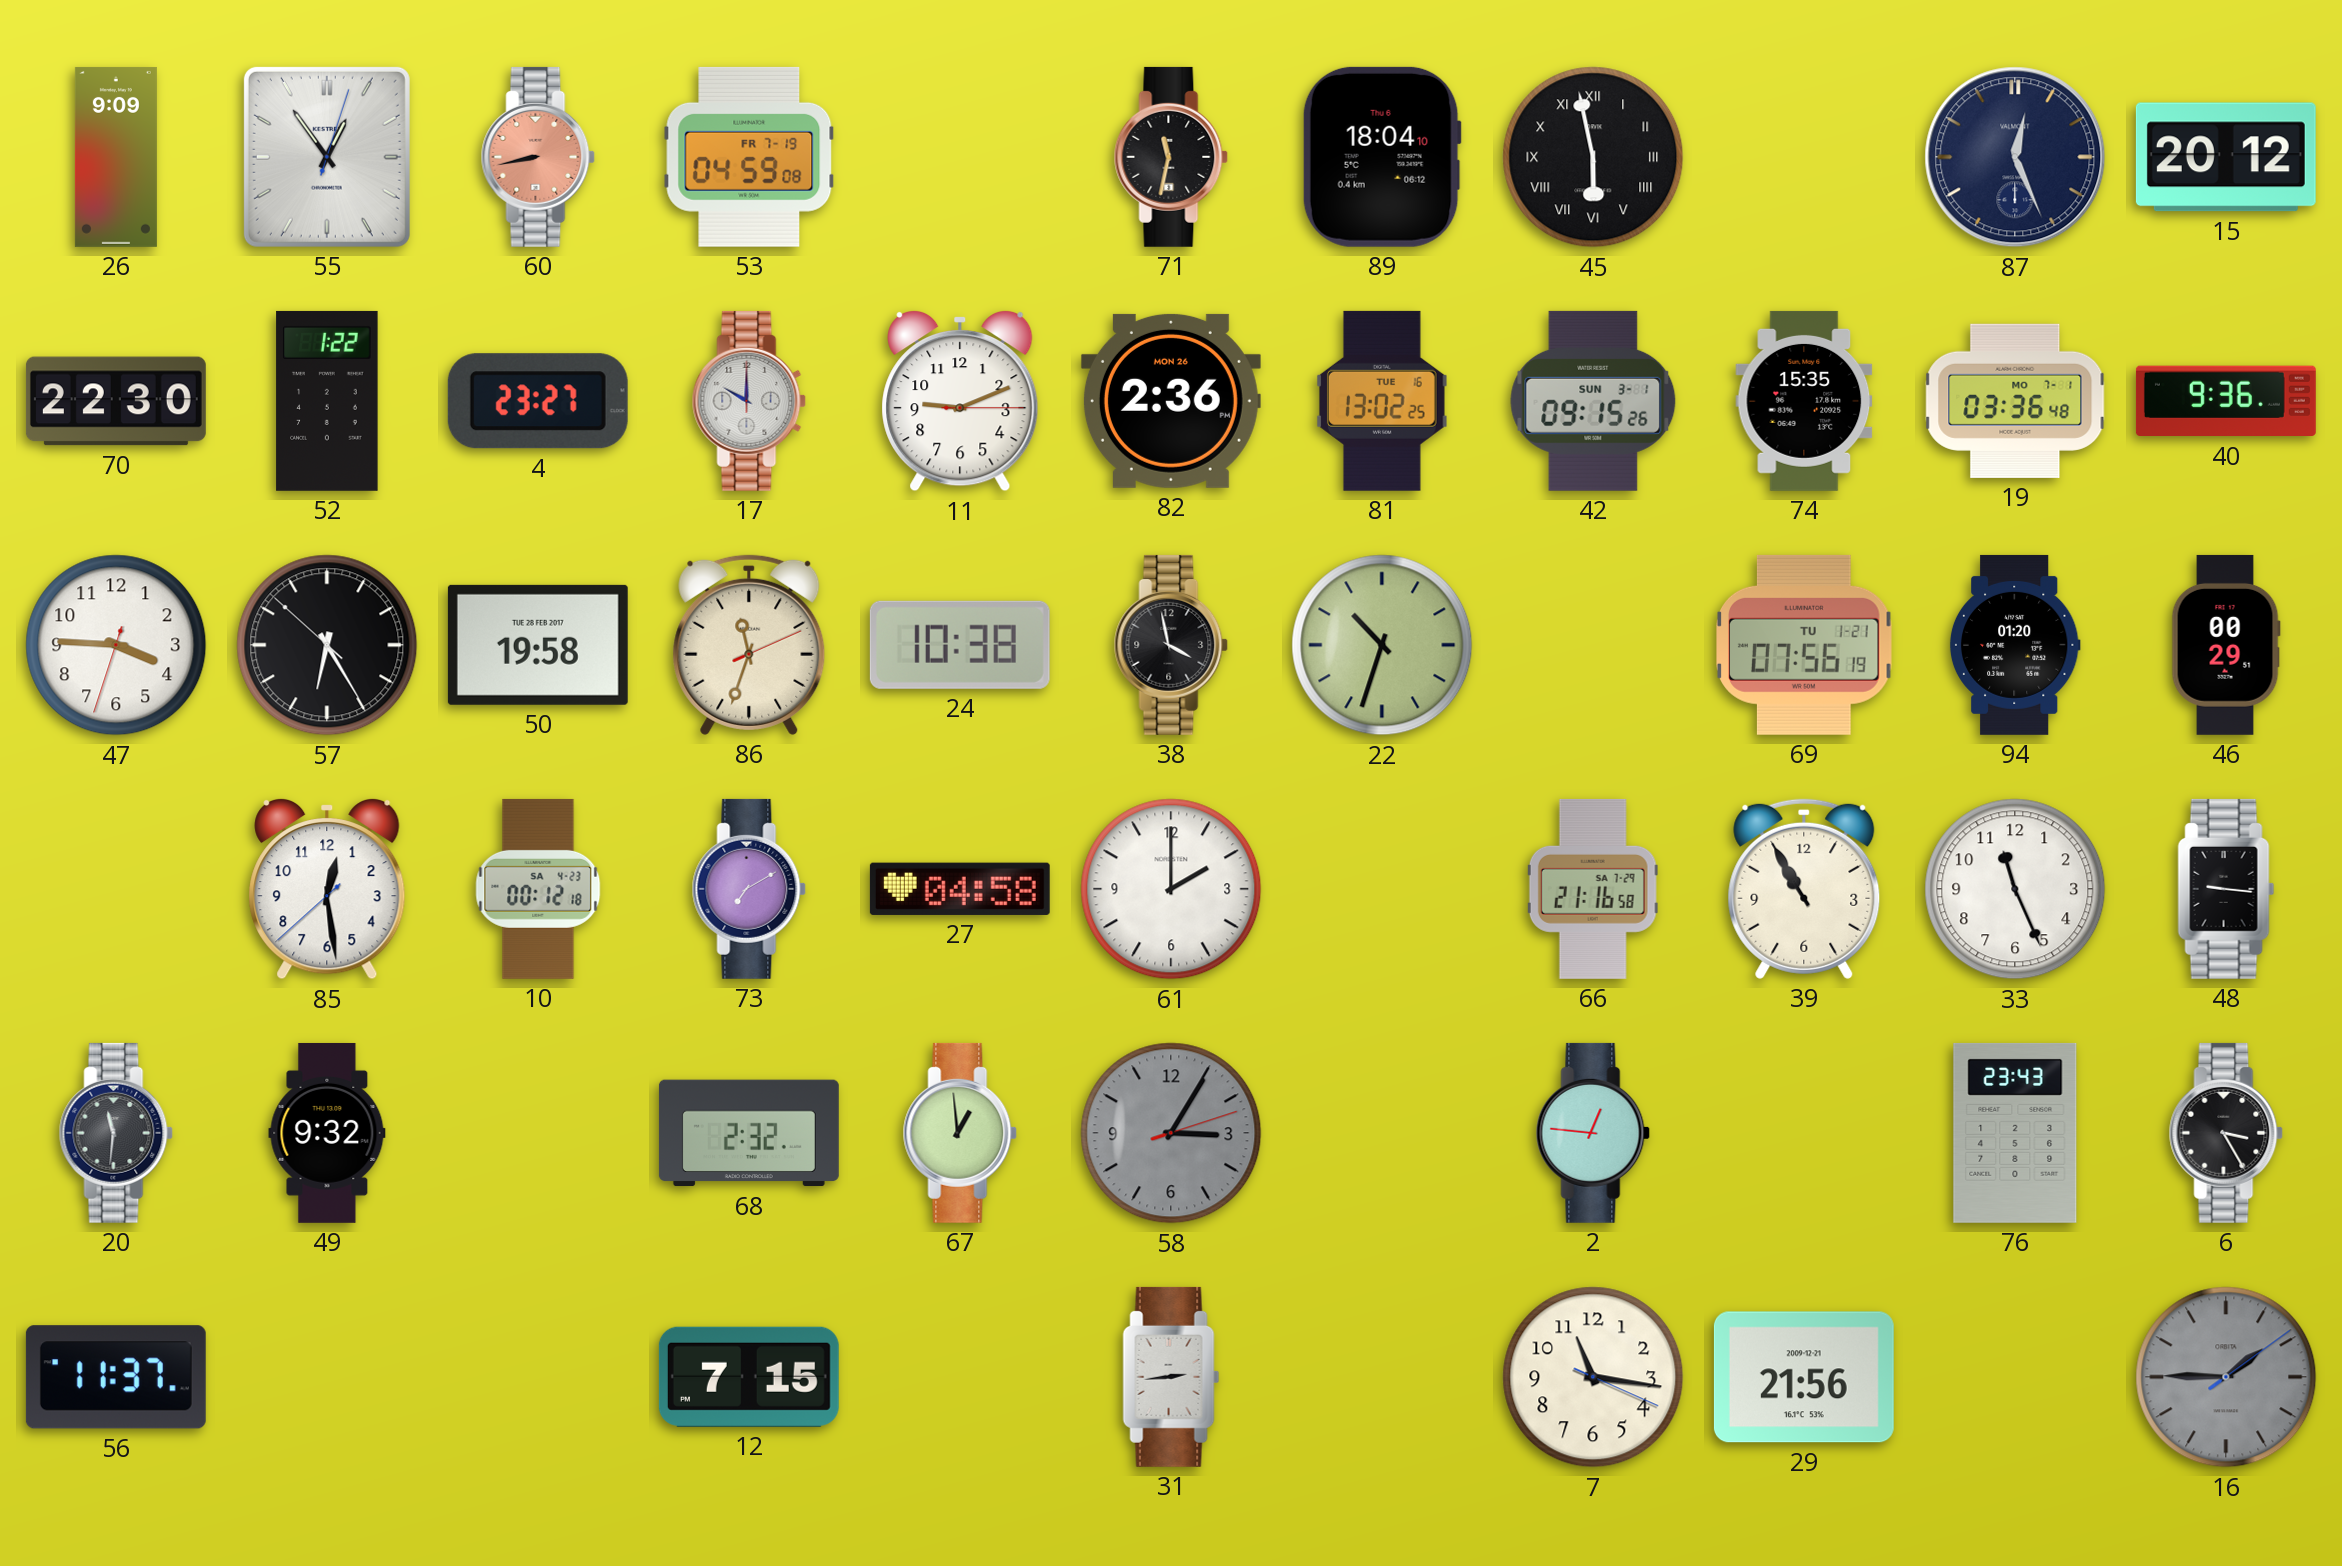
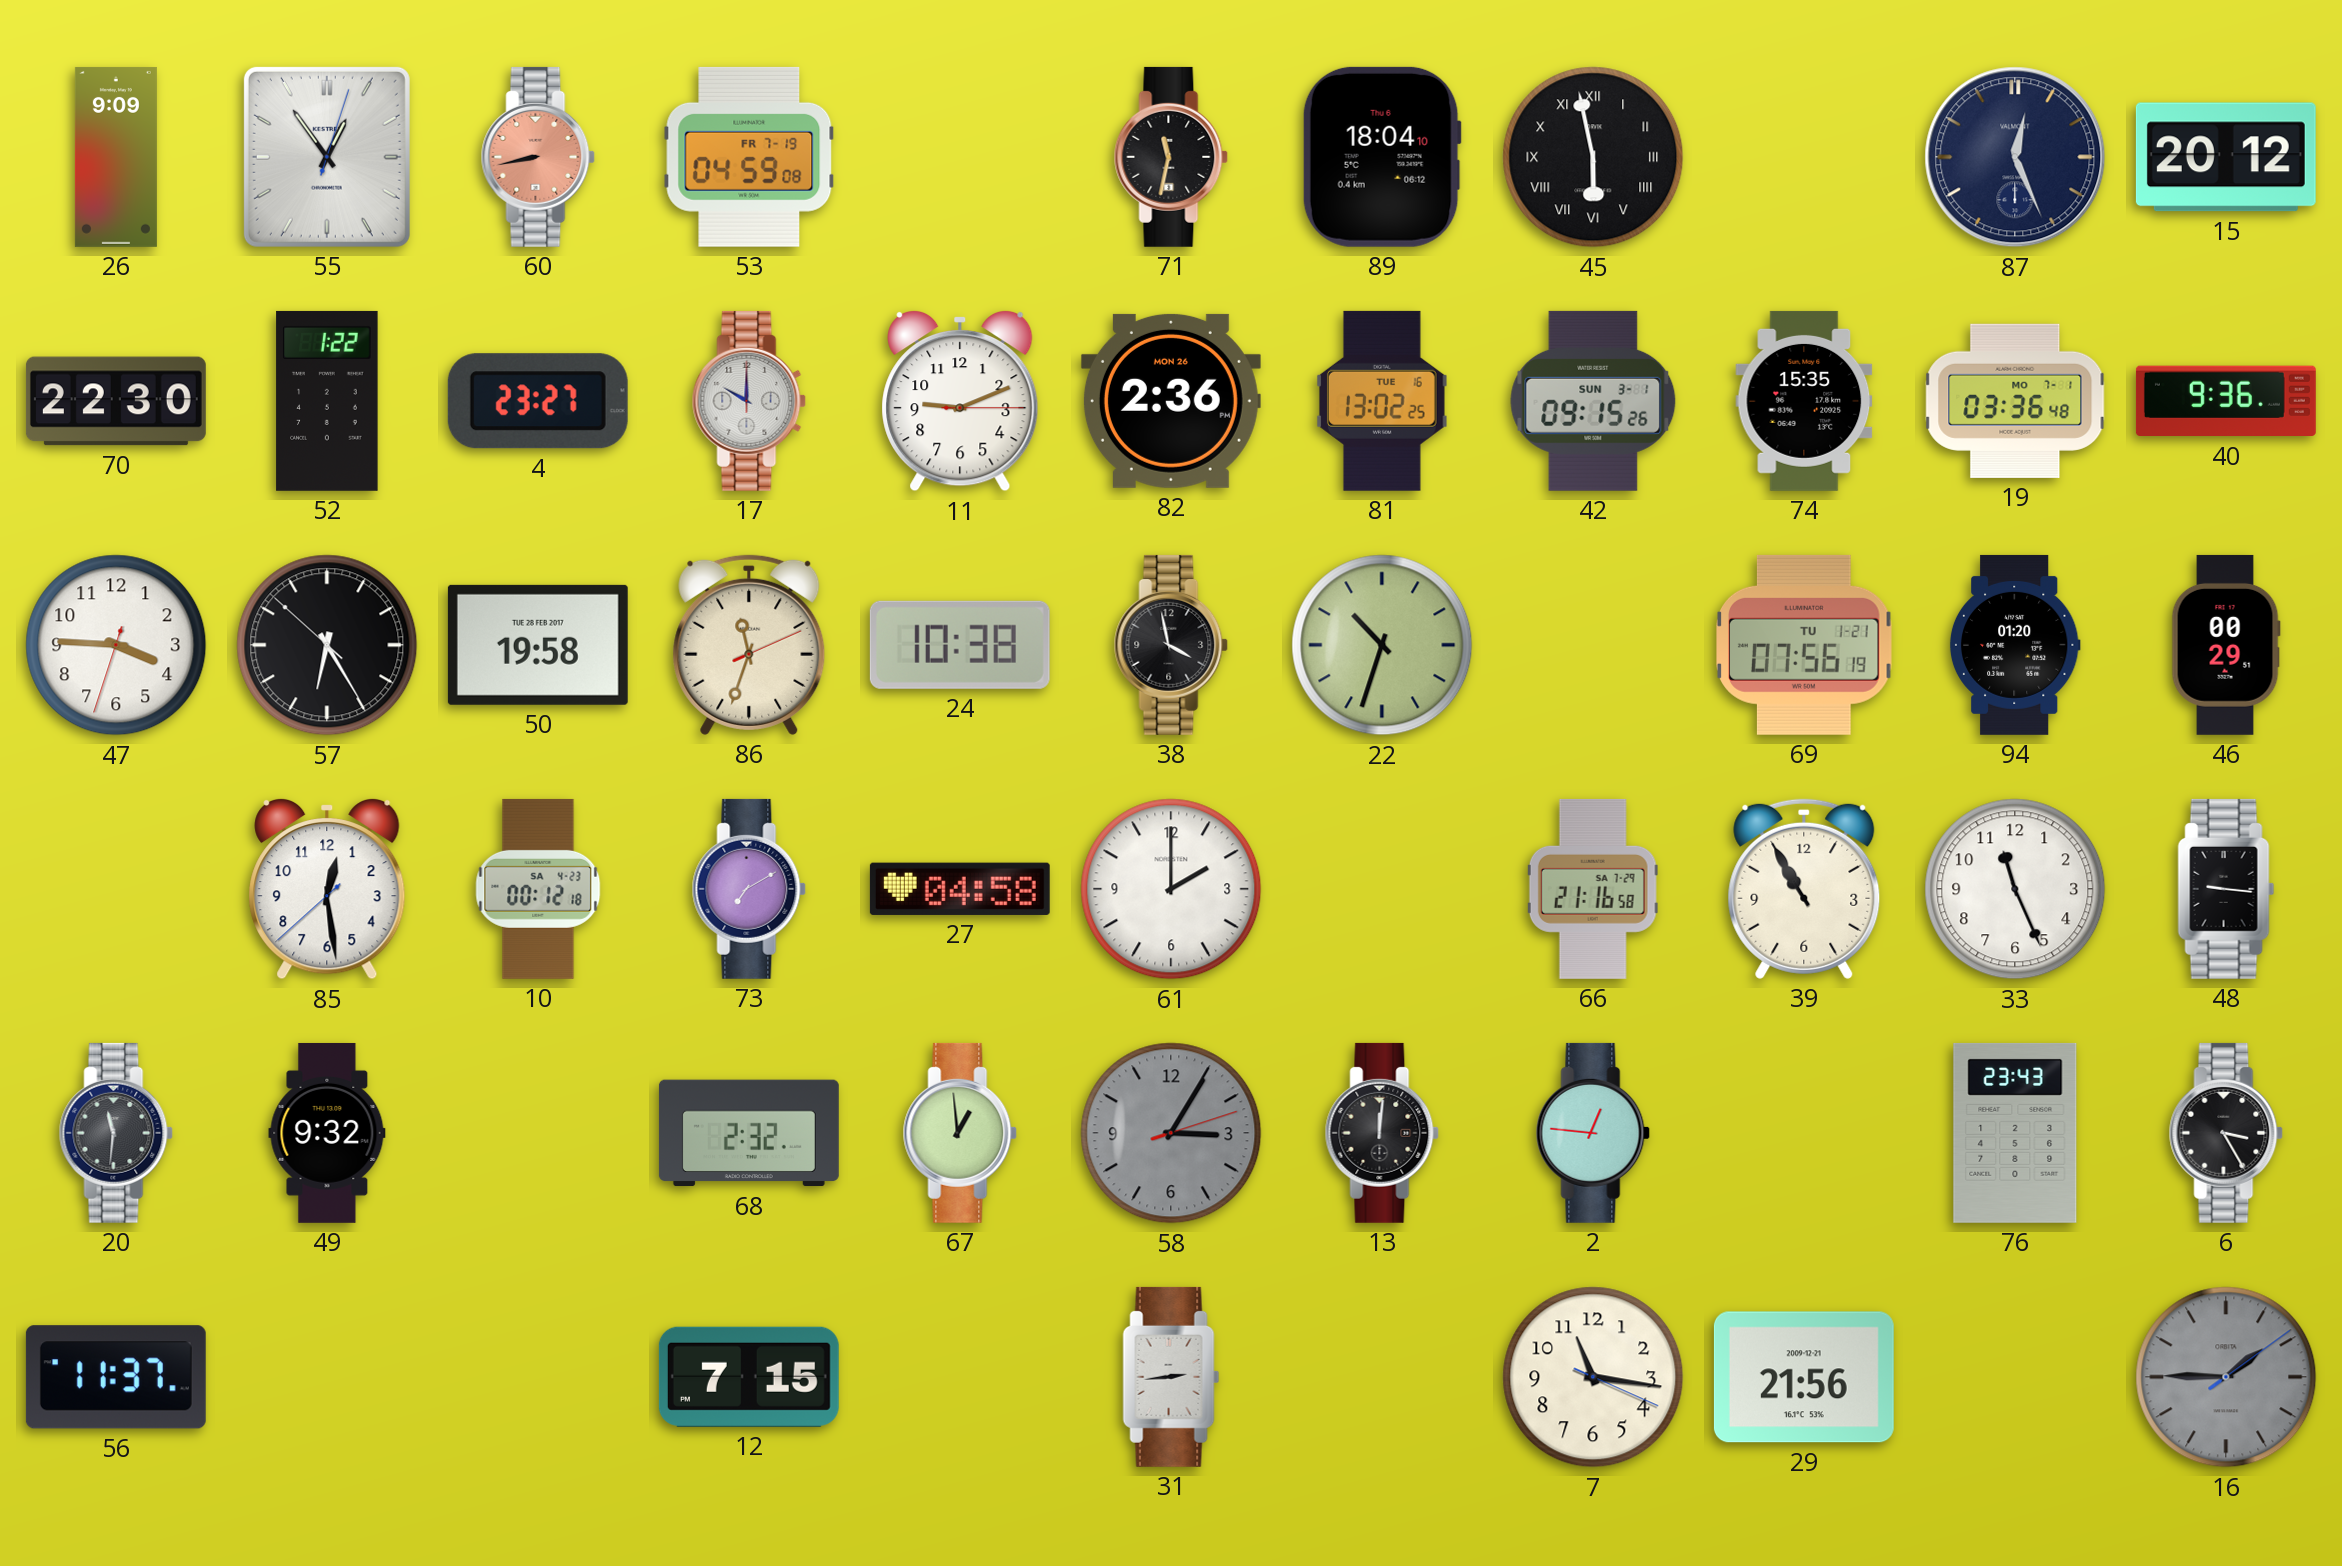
13: none -> 12:01 (1382, 1133)
